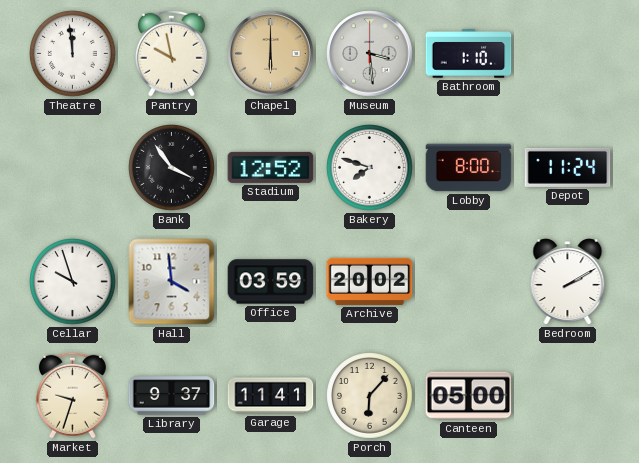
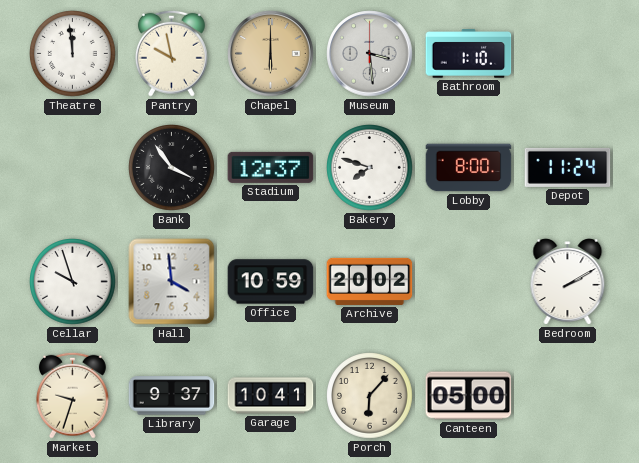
Stadium: 12:52 -> 12:37 (271, 167)
Office: 03:59 -> 10:59 (271, 282)
Garage: 11:41 -> 10:41 (271, 396)
